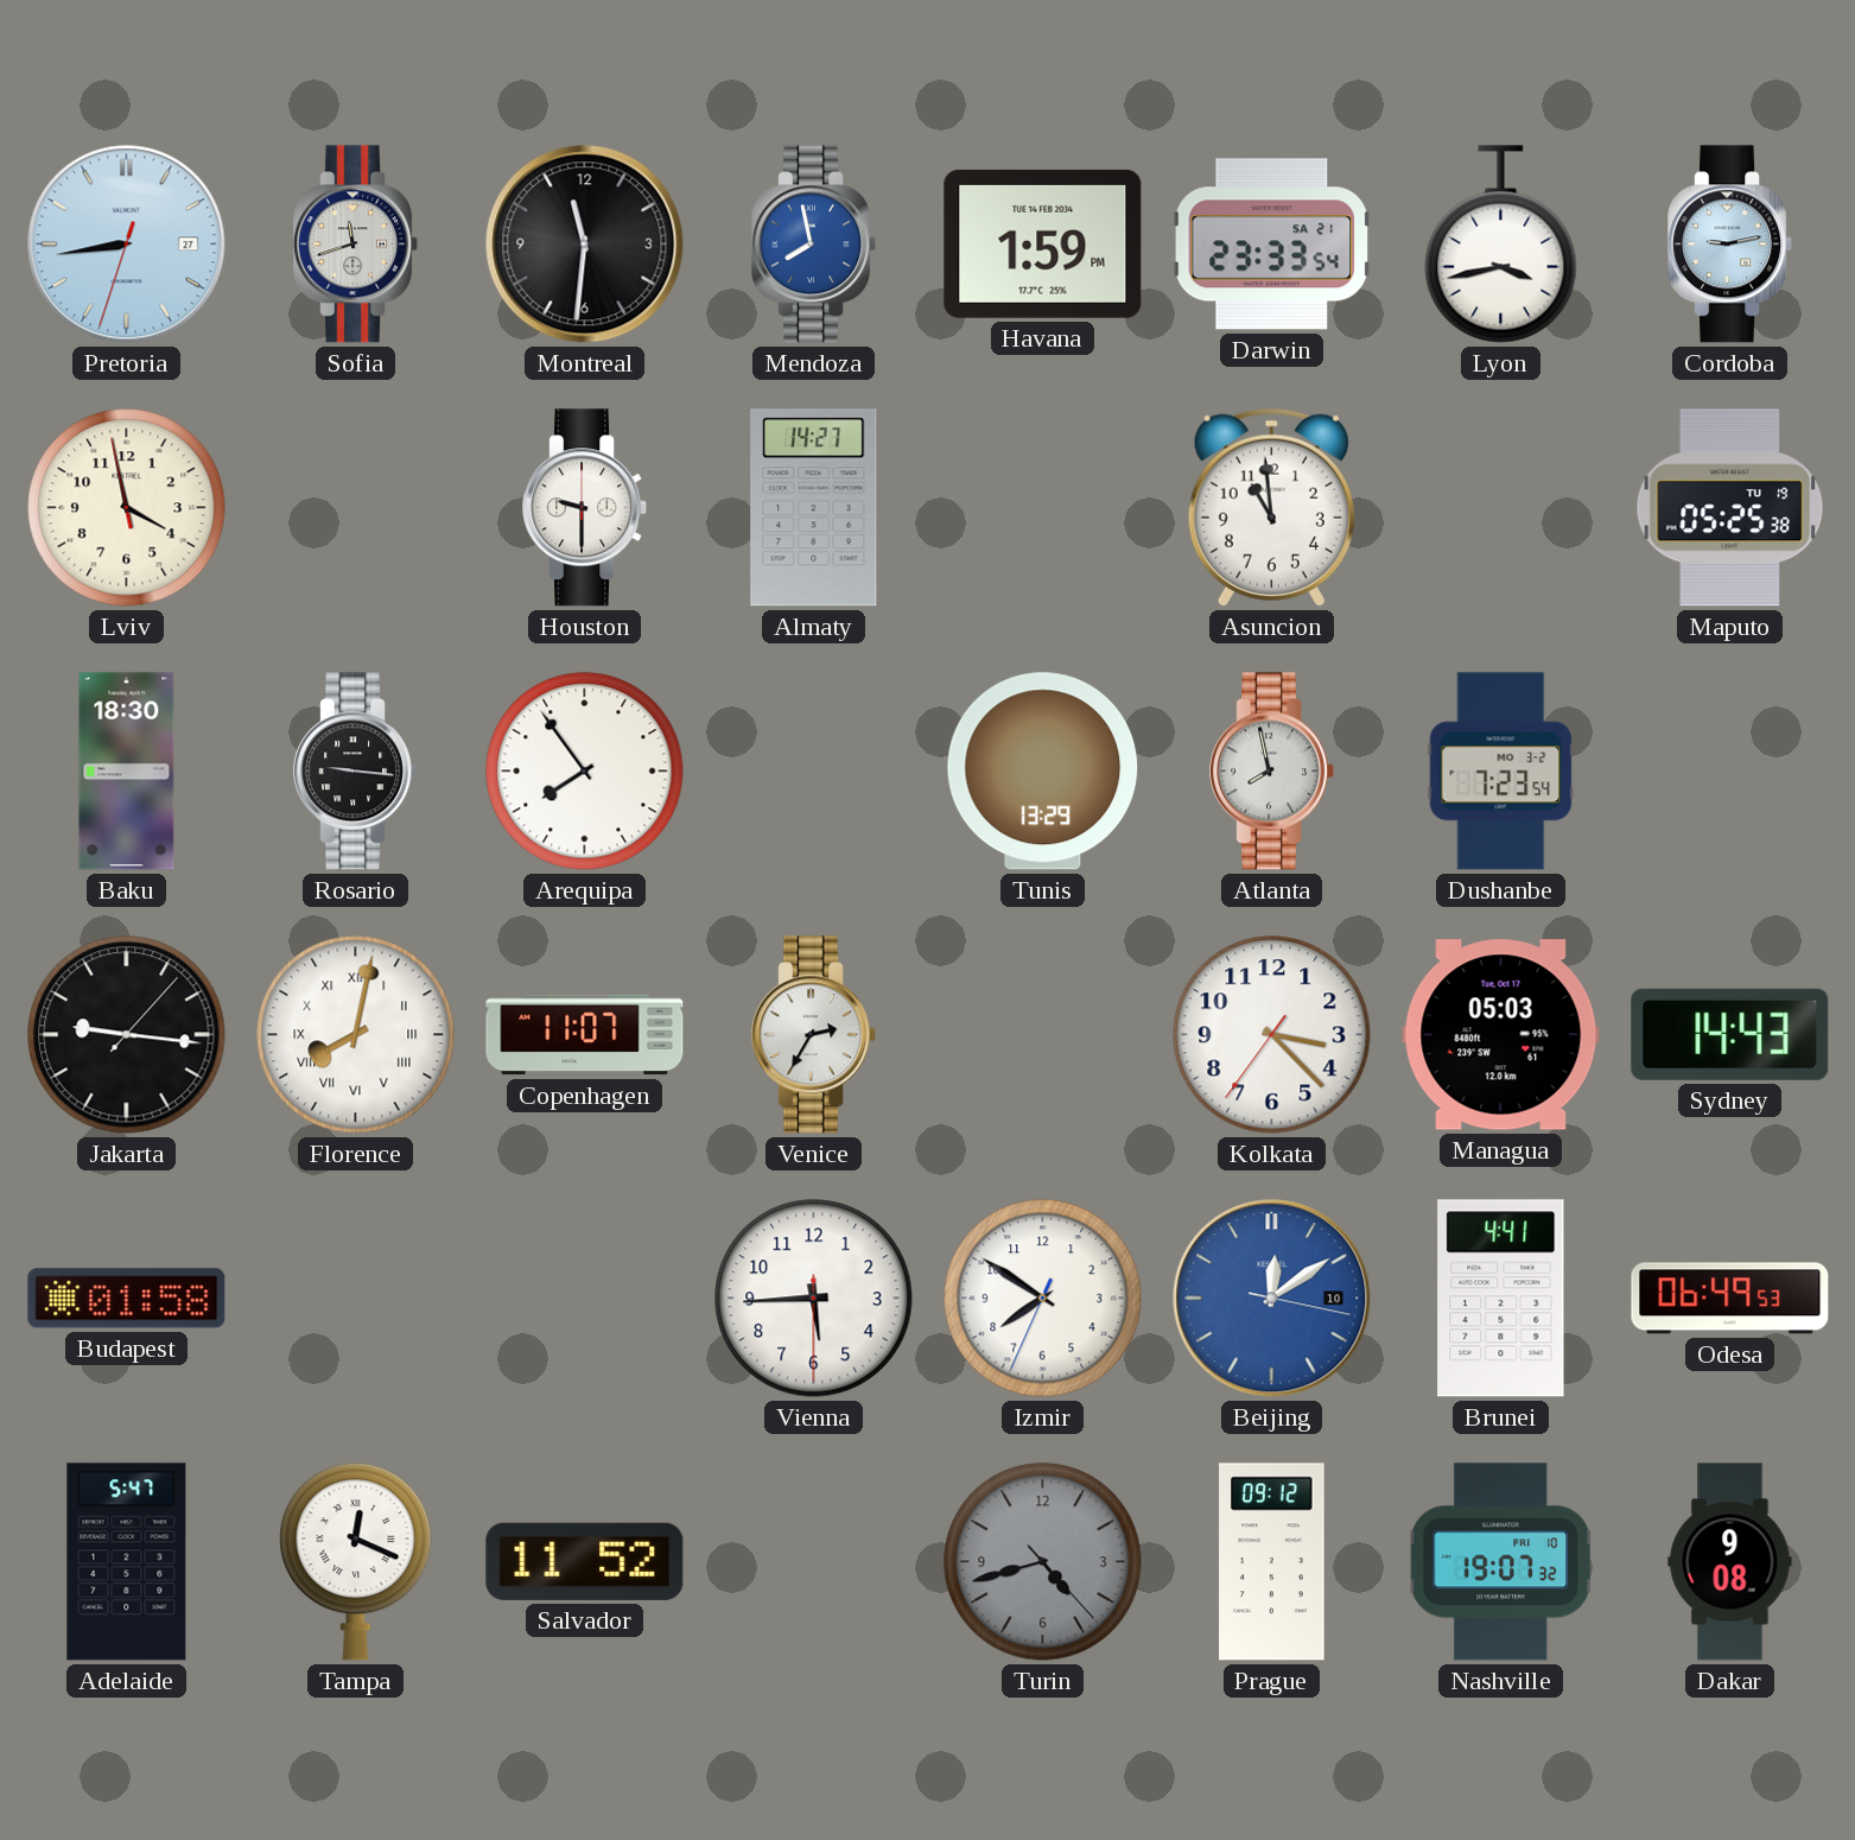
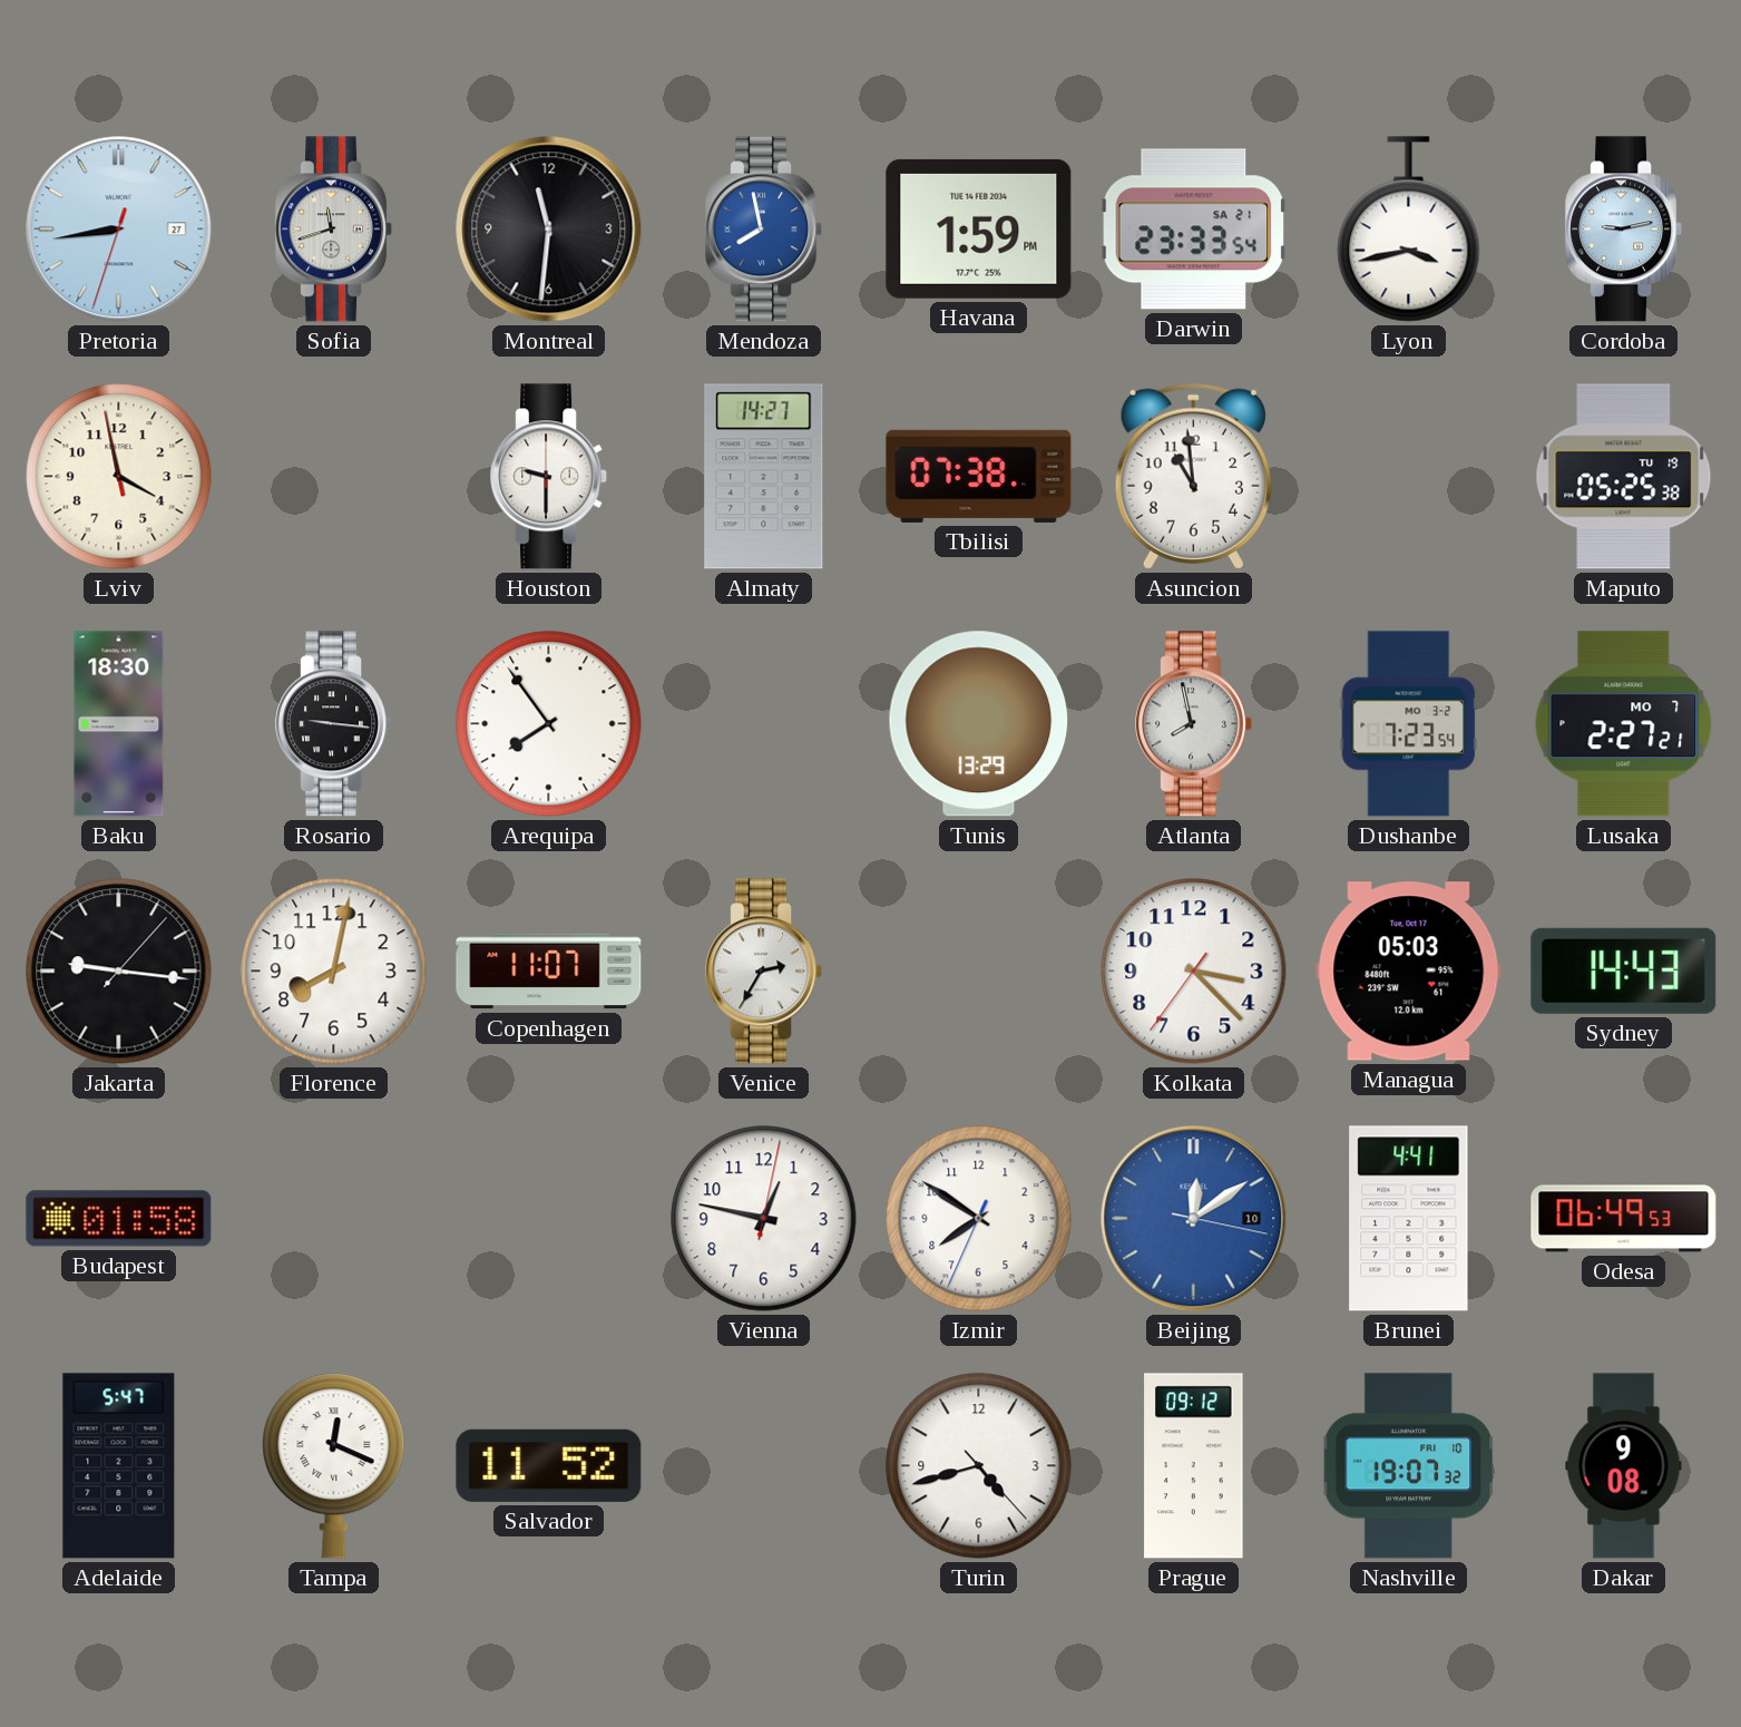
Tbilisi: none -> 07:38 (979, 476)
Lusaka: none -> 2:27 (1624, 724)
Florence numerals: Roman -> Arabic (334, 972)
Vienna: 5:44 -> 12:47 (764, 1219)
Turin dial: grey -> white (979, 1466)
